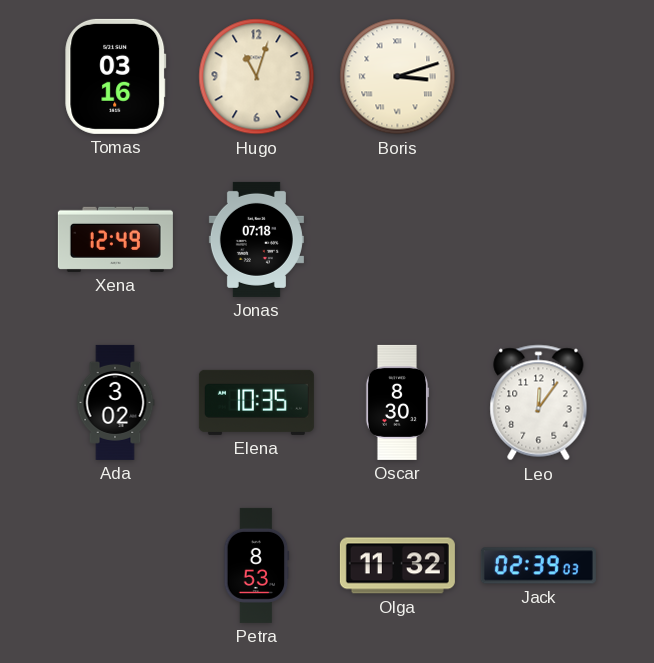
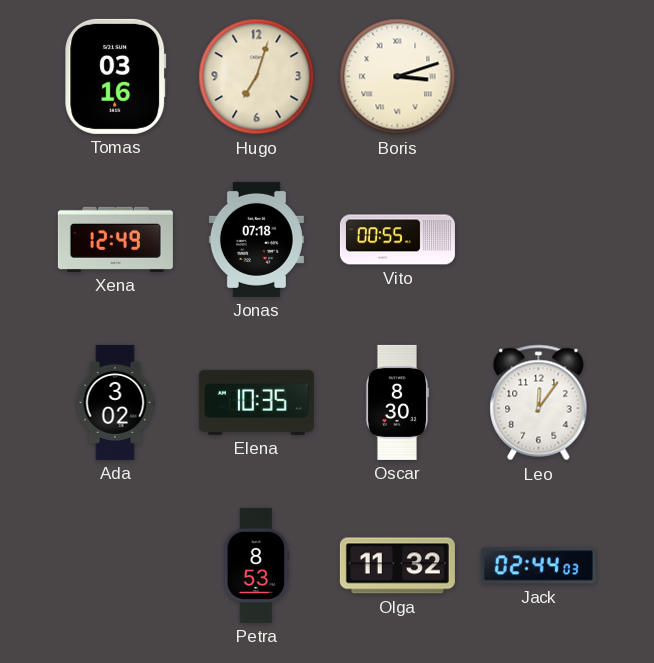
Hugo: 11:03 -> 7:03 (257, 77)
Vito: none -> 00:55 (397, 240)
Jack: 02:39 -> 02:44 (538, 566)
